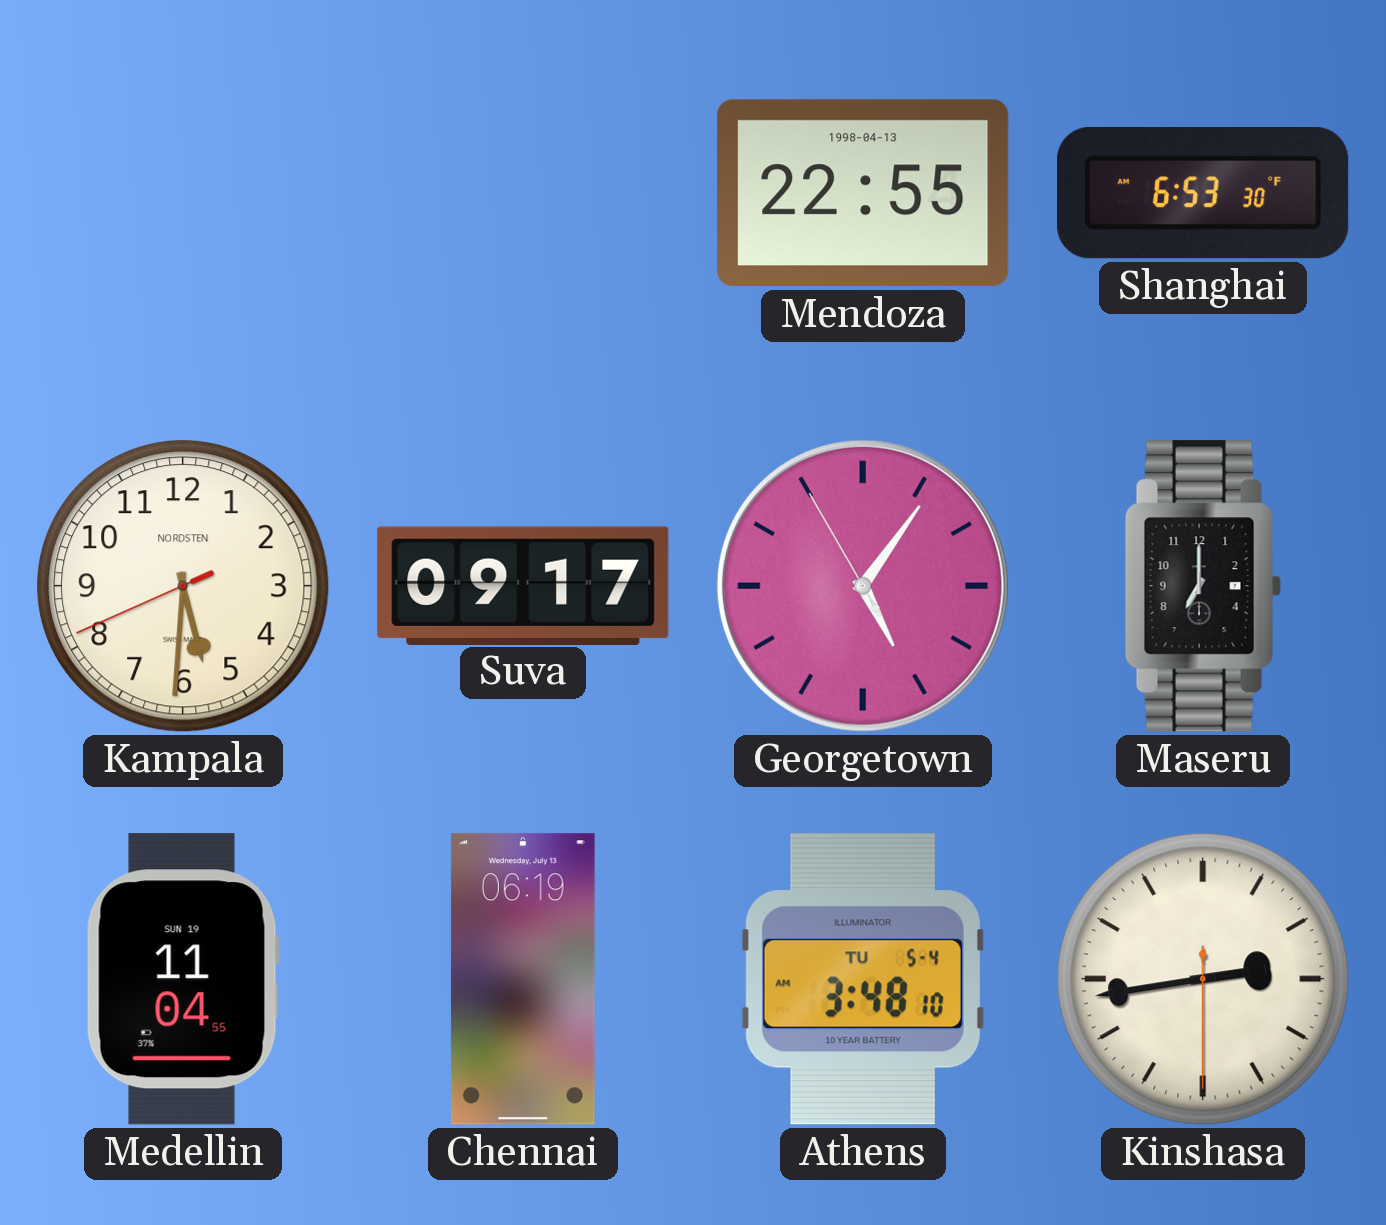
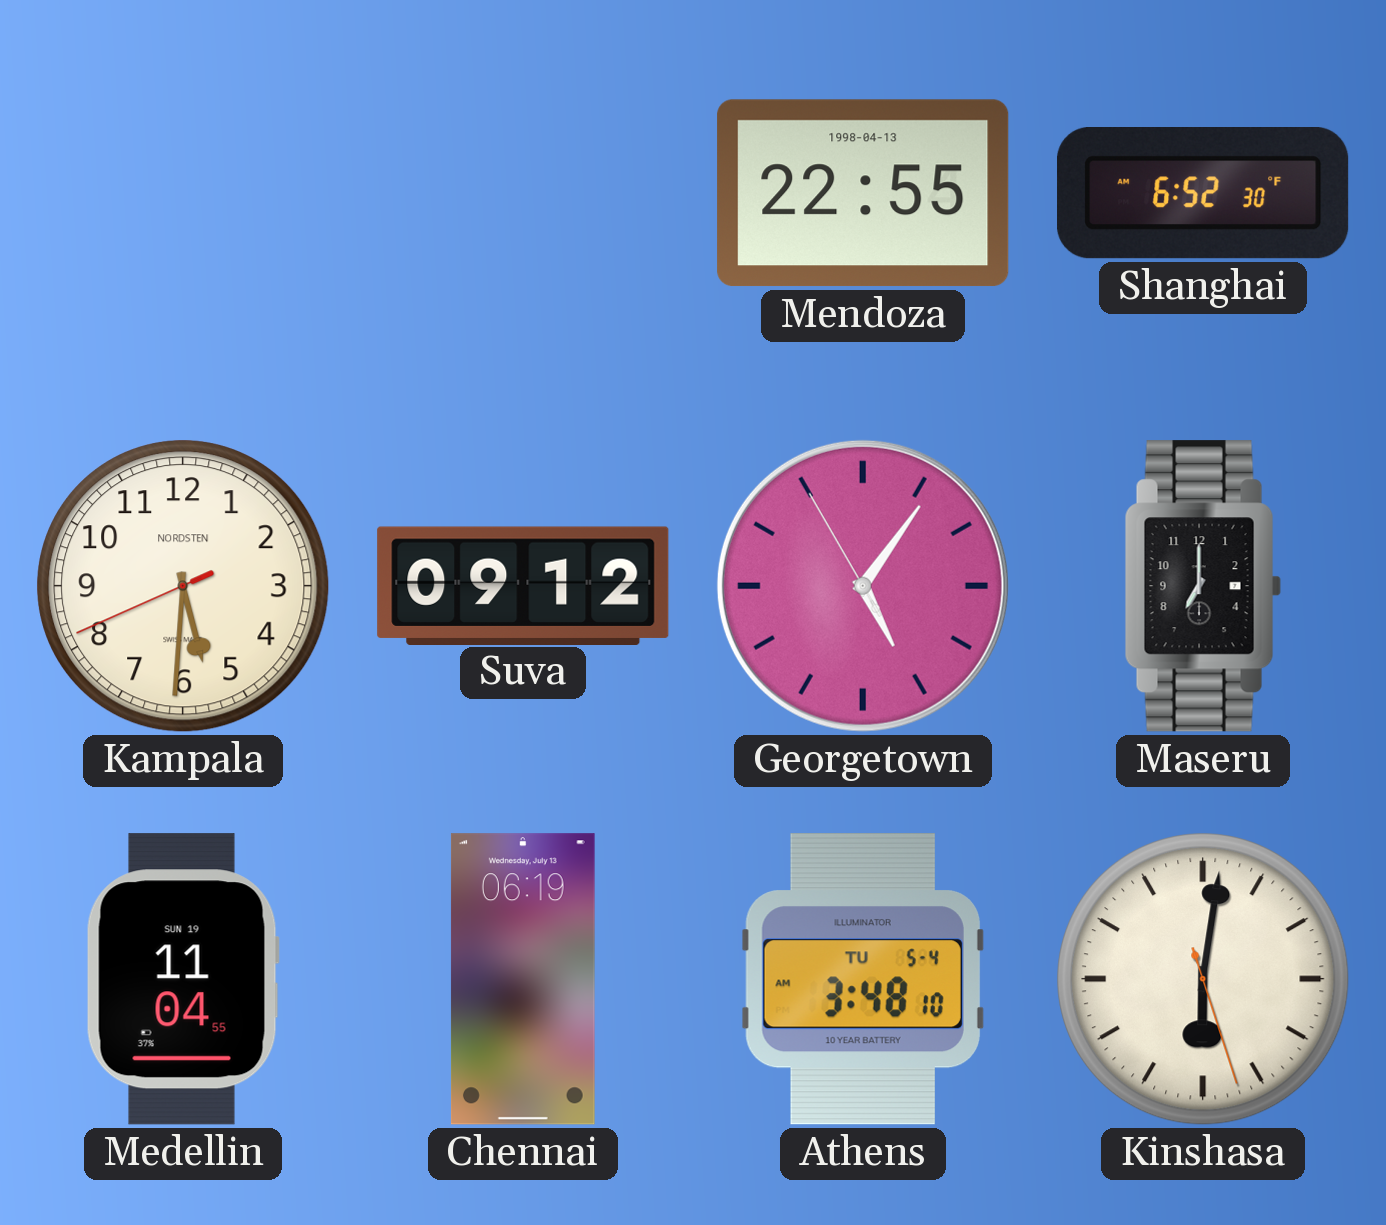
Shanghai: 6:53 -> 6:52 (1203, 194)
Suva: 09:17 -> 09:12 (523, 585)
Kinshasa: 2:43 -> 6:01 (1203, 979)
